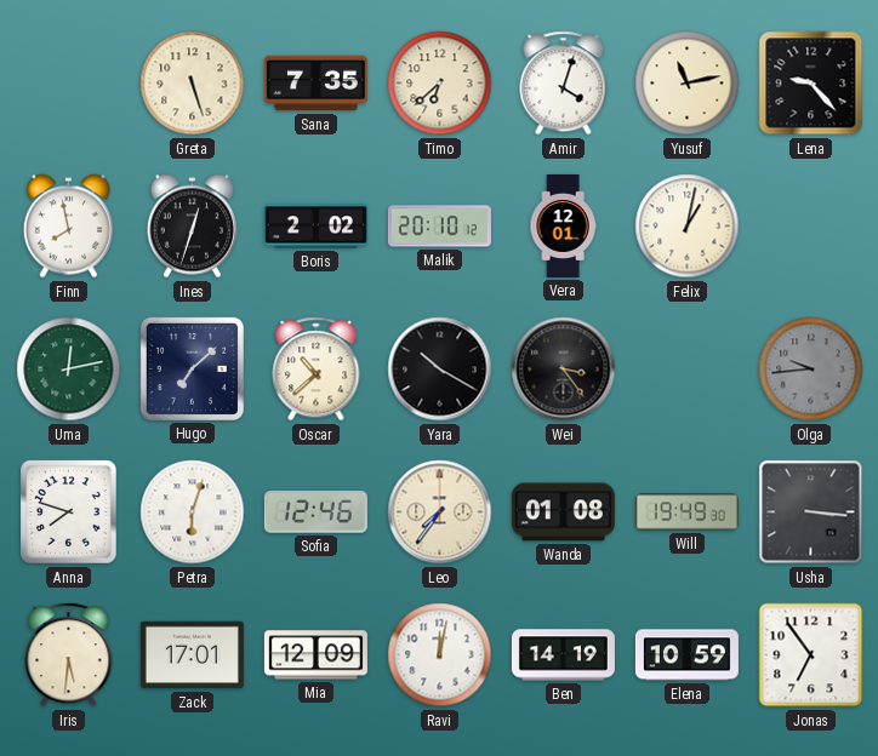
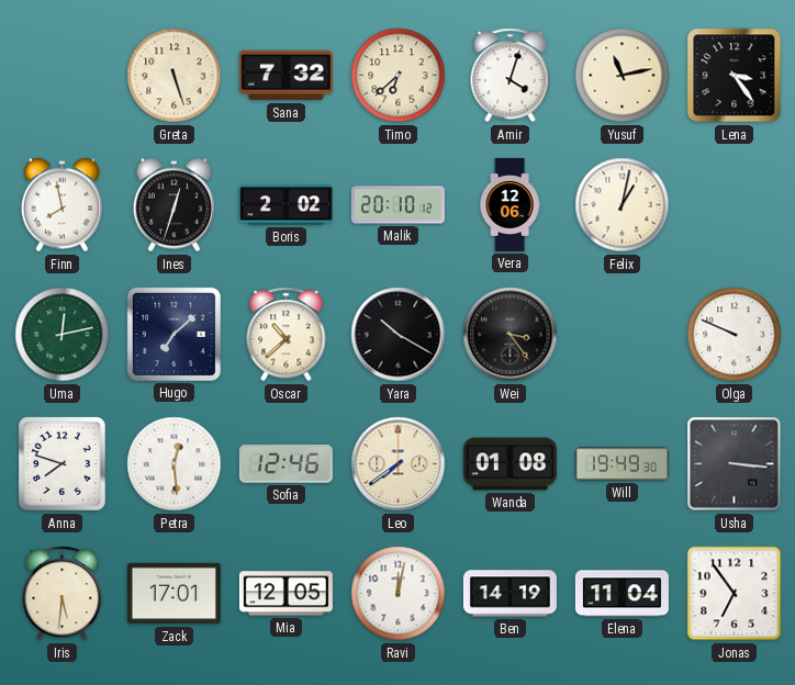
Sana: 7:35 -> 7:32 (285, 76)
Lena: 9:23 -> 3:24 (735, 76)
Vera: 12:01 -> 12:06 (510, 204)
Olga: 9:44 -> 9:49 (735, 335)
Olga dial: grey -> white (735, 335)
Petra: 6:03 -> 12:29 (175, 464)
Leo: 7:36 -> 7:39 (399, 464)
Mia: 12:09 -> 12:05 (285, 594)
Elena: 10:59 -> 11:04 (622, 594)
